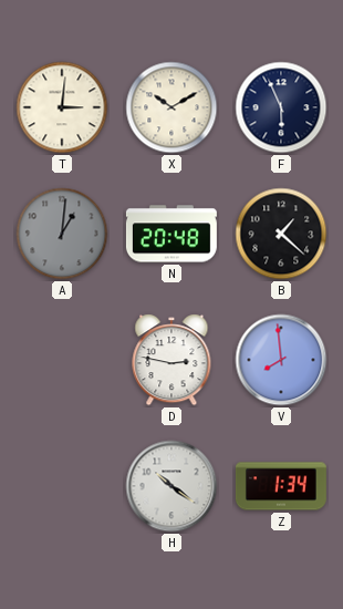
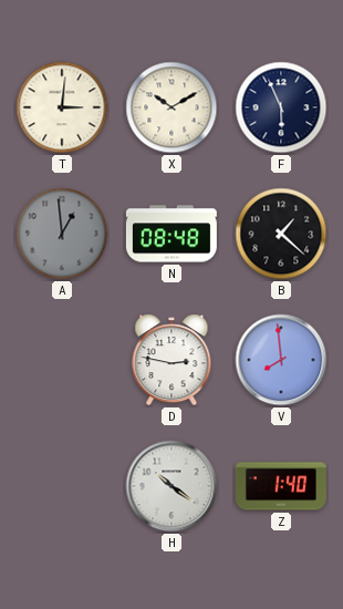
A: 1:01 -> 12:59 (62, 234)
N: 20:48 -> 08:48 (171, 234)
Z: 1:34 -> 1:40 (281, 486)
